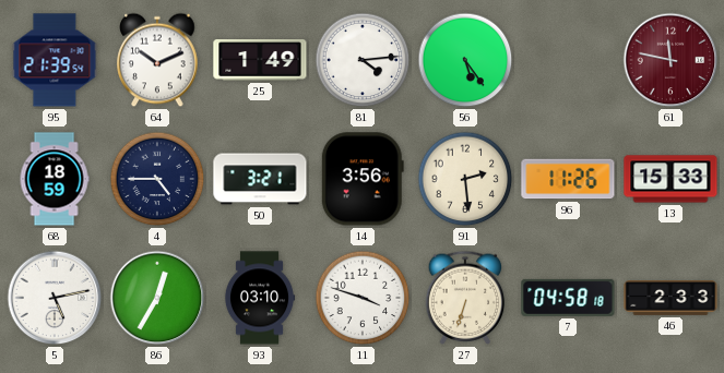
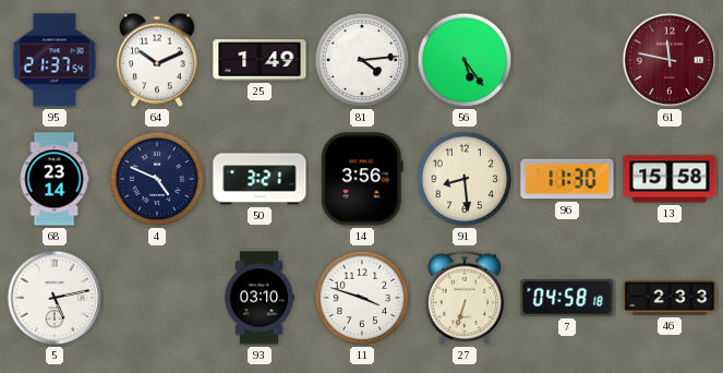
95: 21:39 -> 21:37 (55, 60)
68: 18:59 -> 23:14 (55, 179)
4: 4:45 -> 4:49 (157, 179)
91: 2:29 -> 8:29 (465, 179)
96: 11:26 -> 11:30 (567, 179)
13: 15:33 -> 15:58 (670, 179)
86: 12:35 -> none (157, 298)
